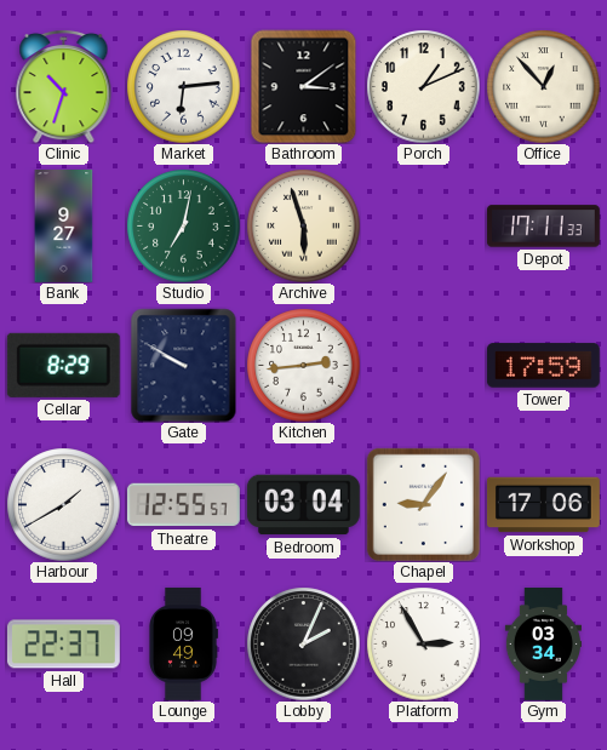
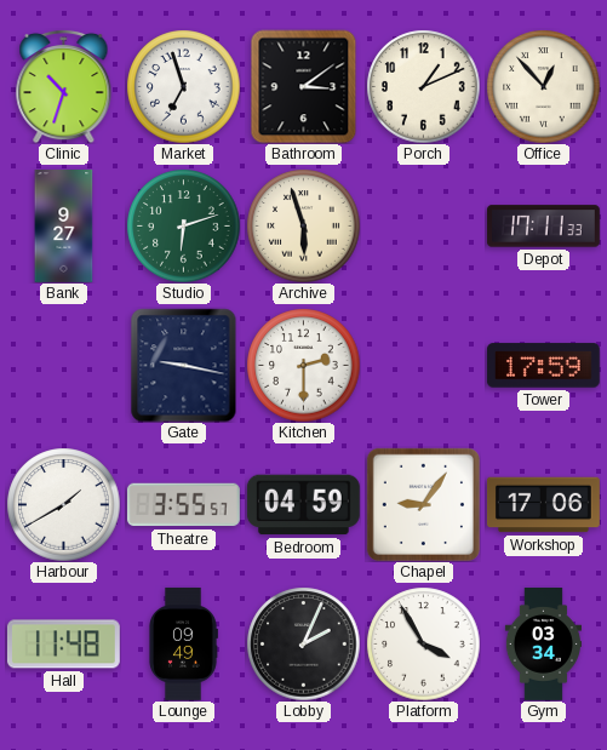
Market: 6:14 -> 6:57 (183, 86)
Studio: 7:02 -> 6:12 (183, 225)
Cellar: 8:29 -> none (63, 365)
Gate: 9:50 -> 9:17 (184, 365)
Kitchen: 2:44 -> 2:30 (303, 365)
Theatre: 12:55 -> 3:55 (183, 505)
Bedroom: 03:04 -> 04:59 (303, 505)
Hall: 22:37 -> 11:48 (63, 645)
Platform: 2:55 -> 3:55 (423, 643)
